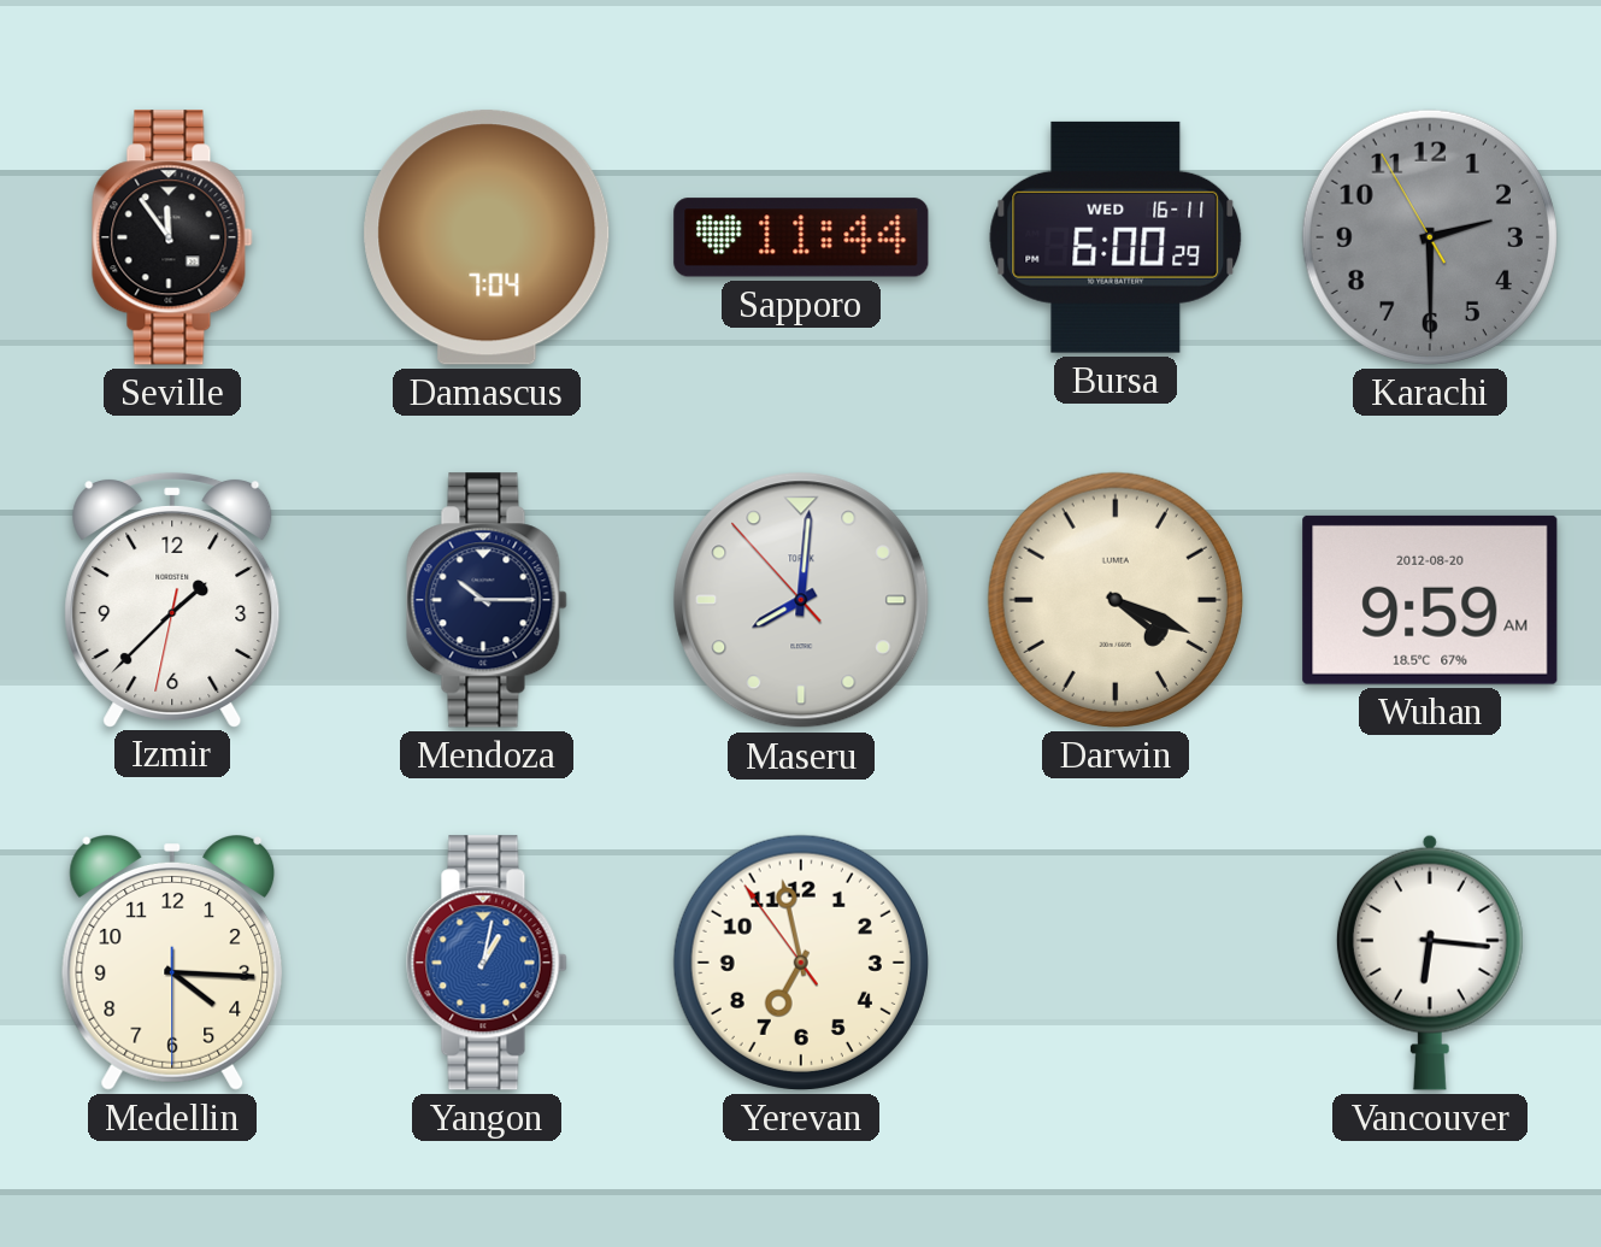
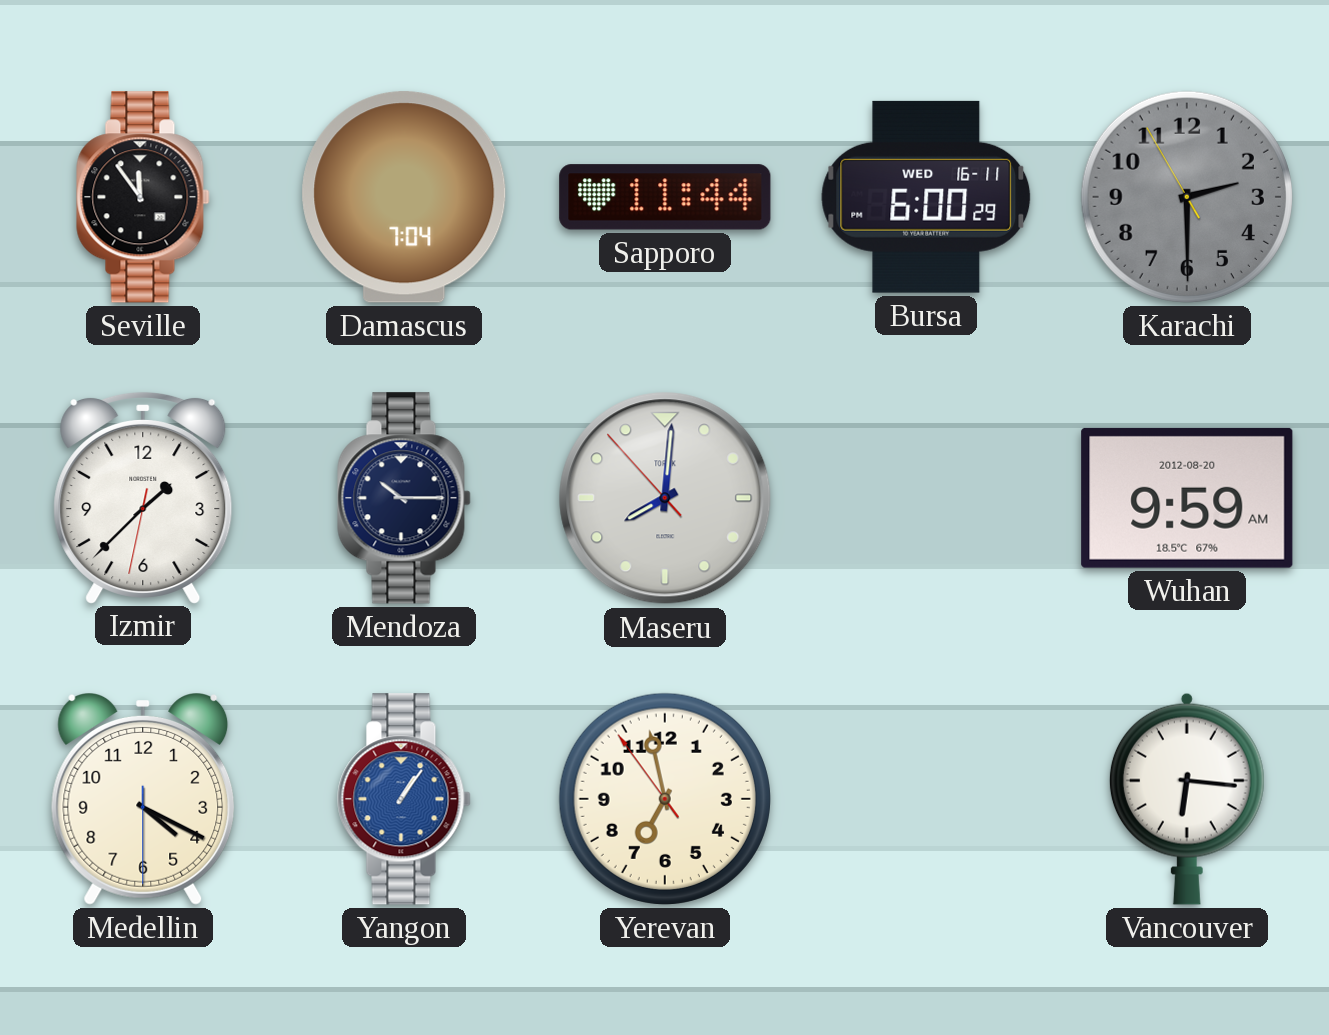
Darwin: 4:19 -> none (1116, 600)
Medellin: 4:15 -> 4:19 (143, 800)
Yangon: 1:02 -> 1:06 (404, 799)
